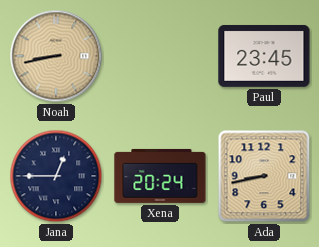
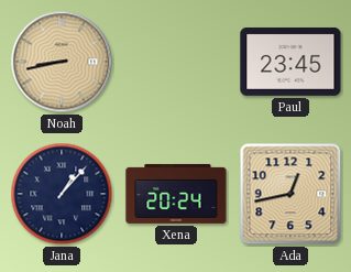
Jana: 12:45 -> 1:07 (62, 194)
Ada: 8:43 -> 12:43 (290, 194)
